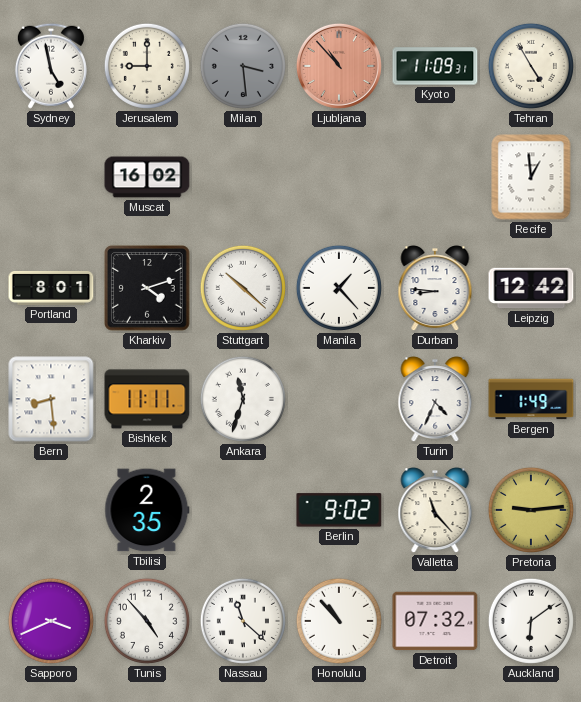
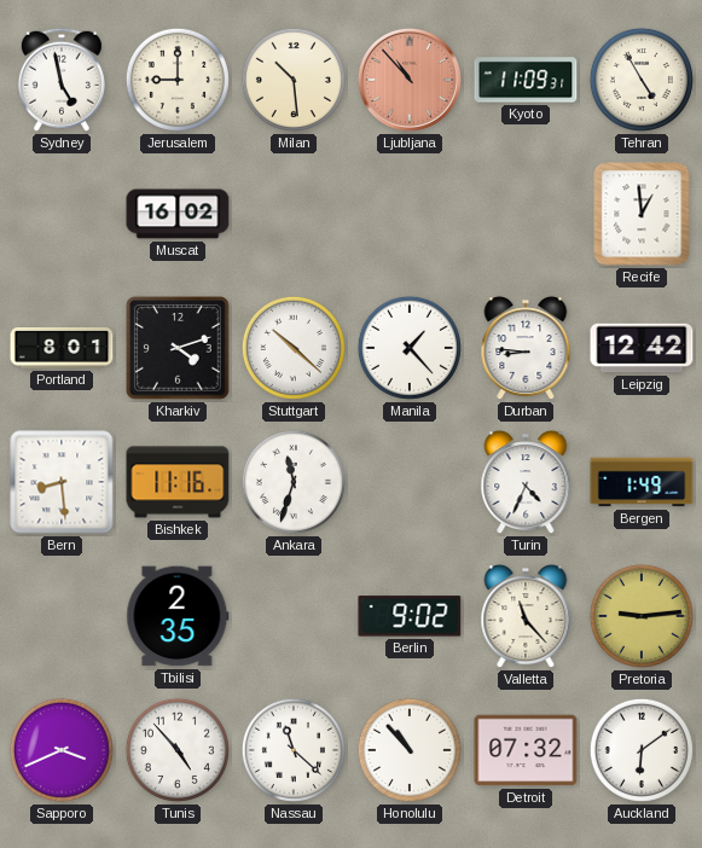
Milan: 3:29 -> 10:29 (294, 80)
Milan dial: grey -> cream (294, 80)
Bishkek: 11:11 -> 11:16 (178, 482)
